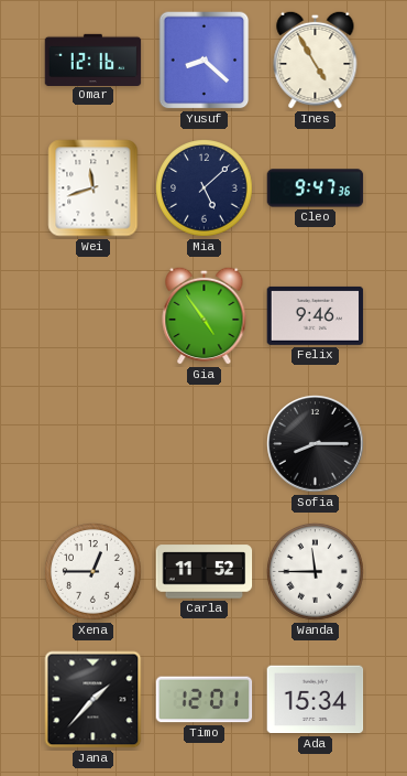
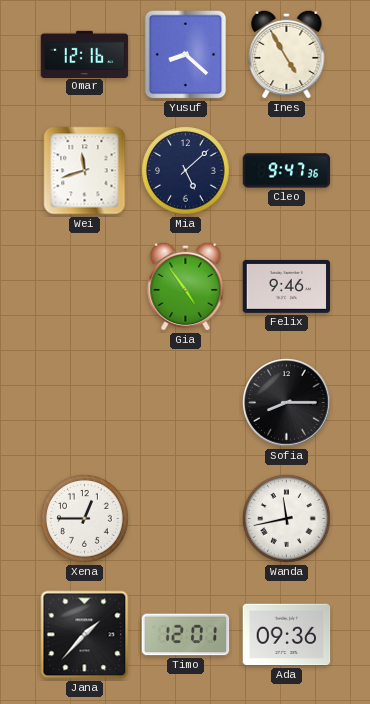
Carla: 11:52 -> none (205, 572)
Wanda: 11:45 -> 11:43 (287, 519)
Ada: 15:34 -> 09:36 (287, 635)
